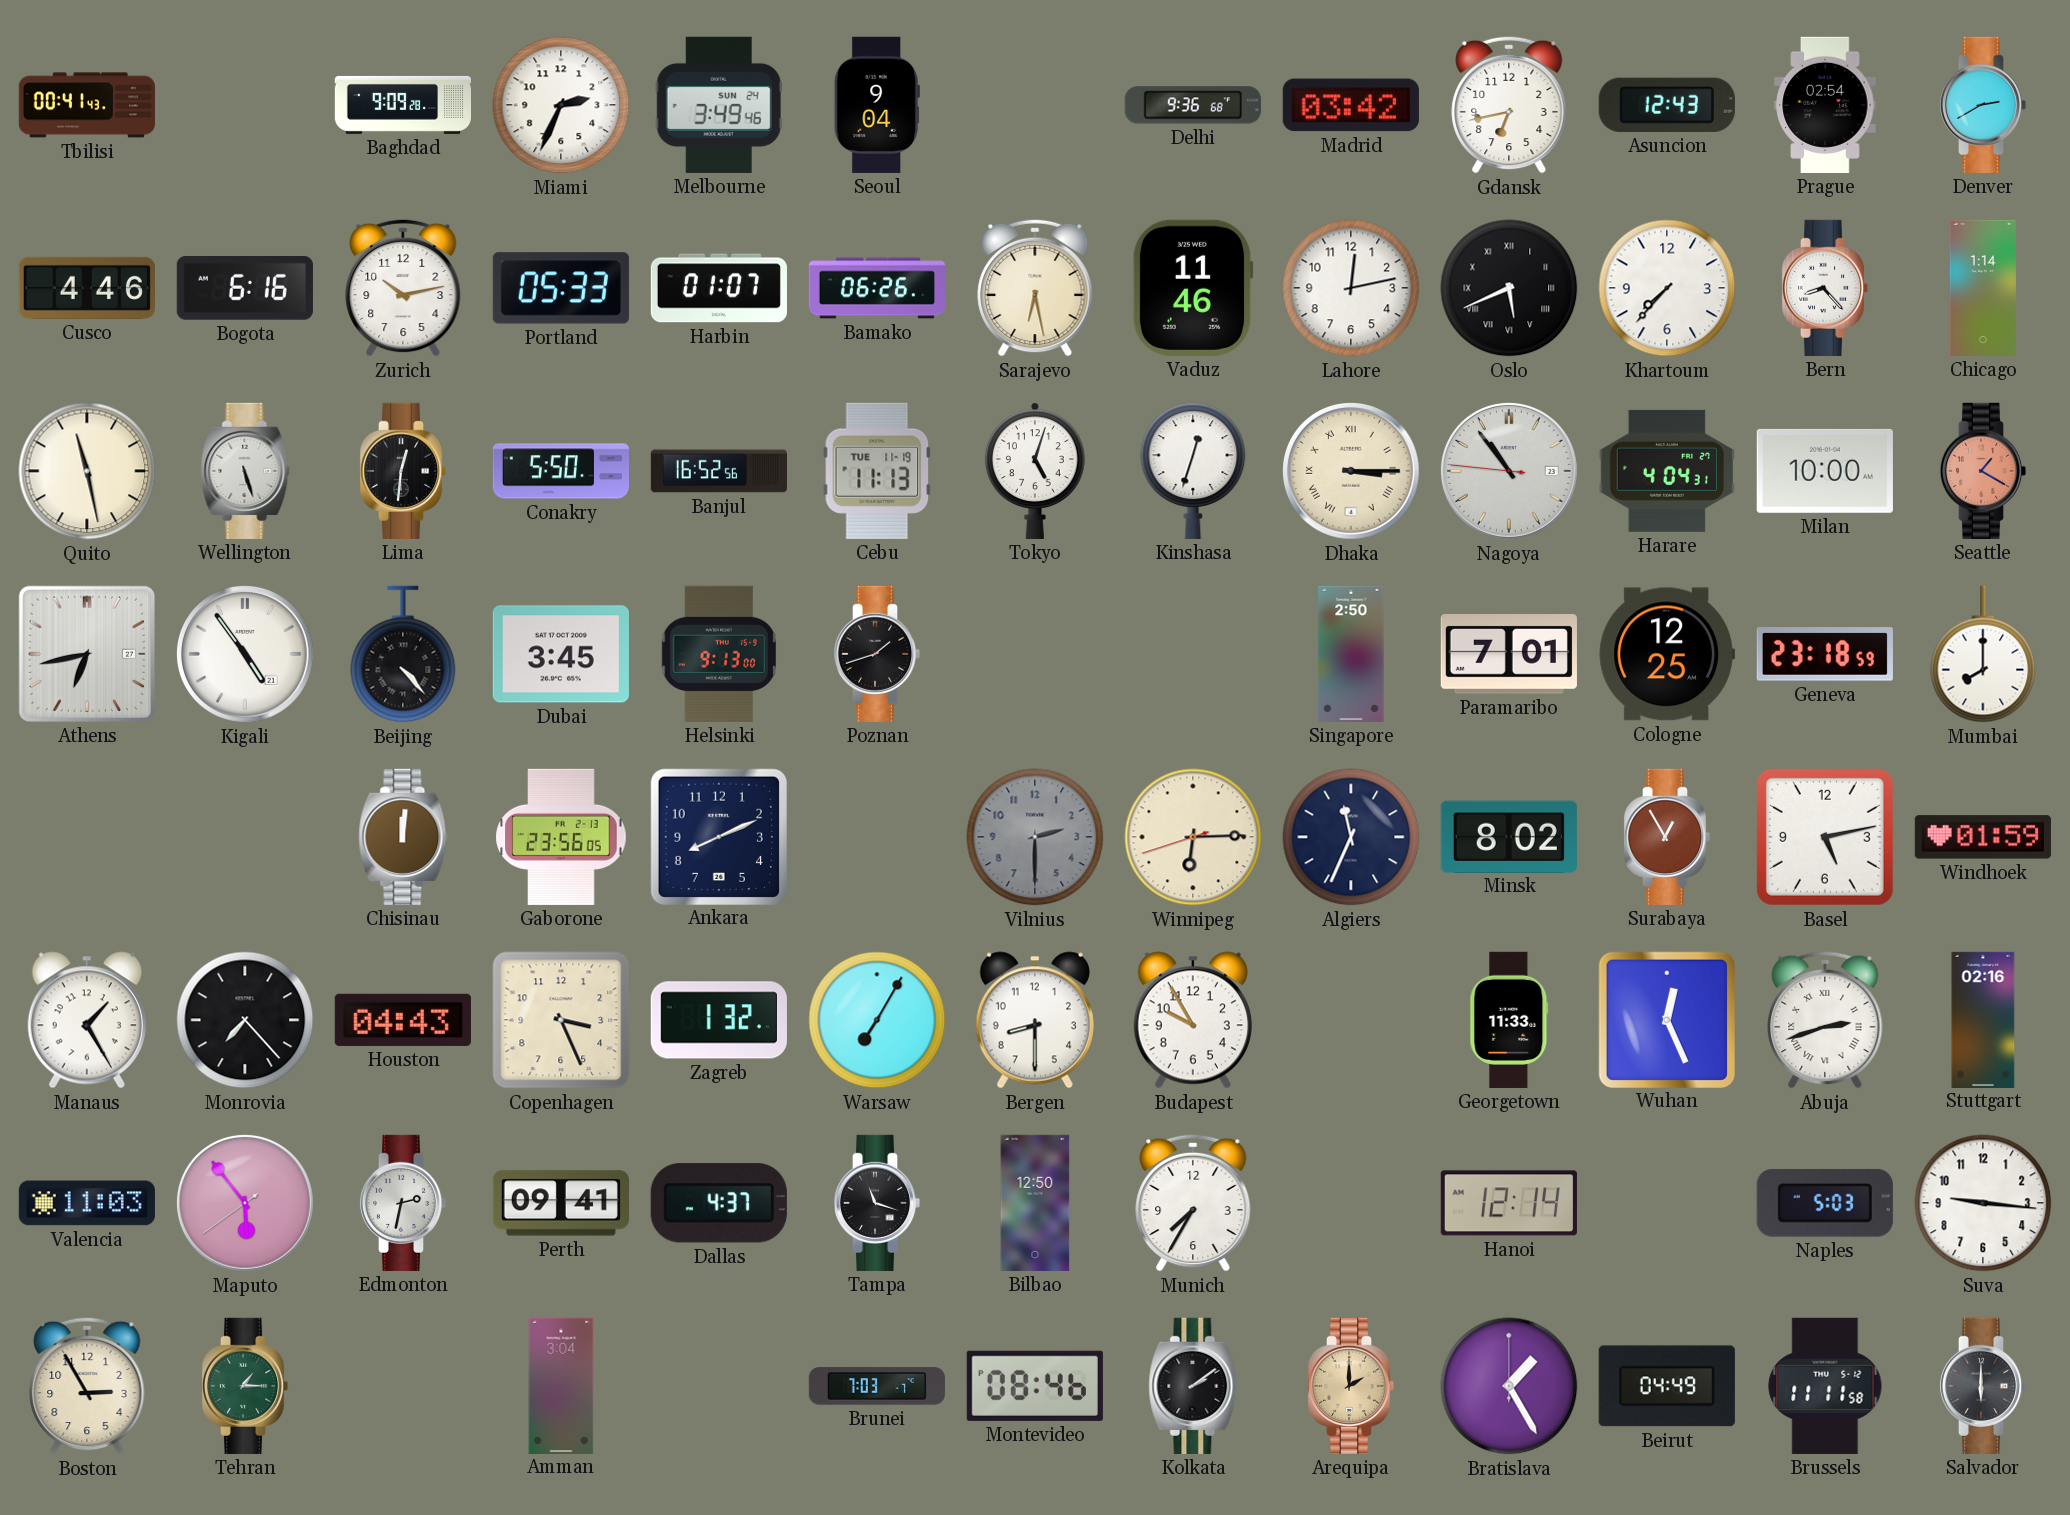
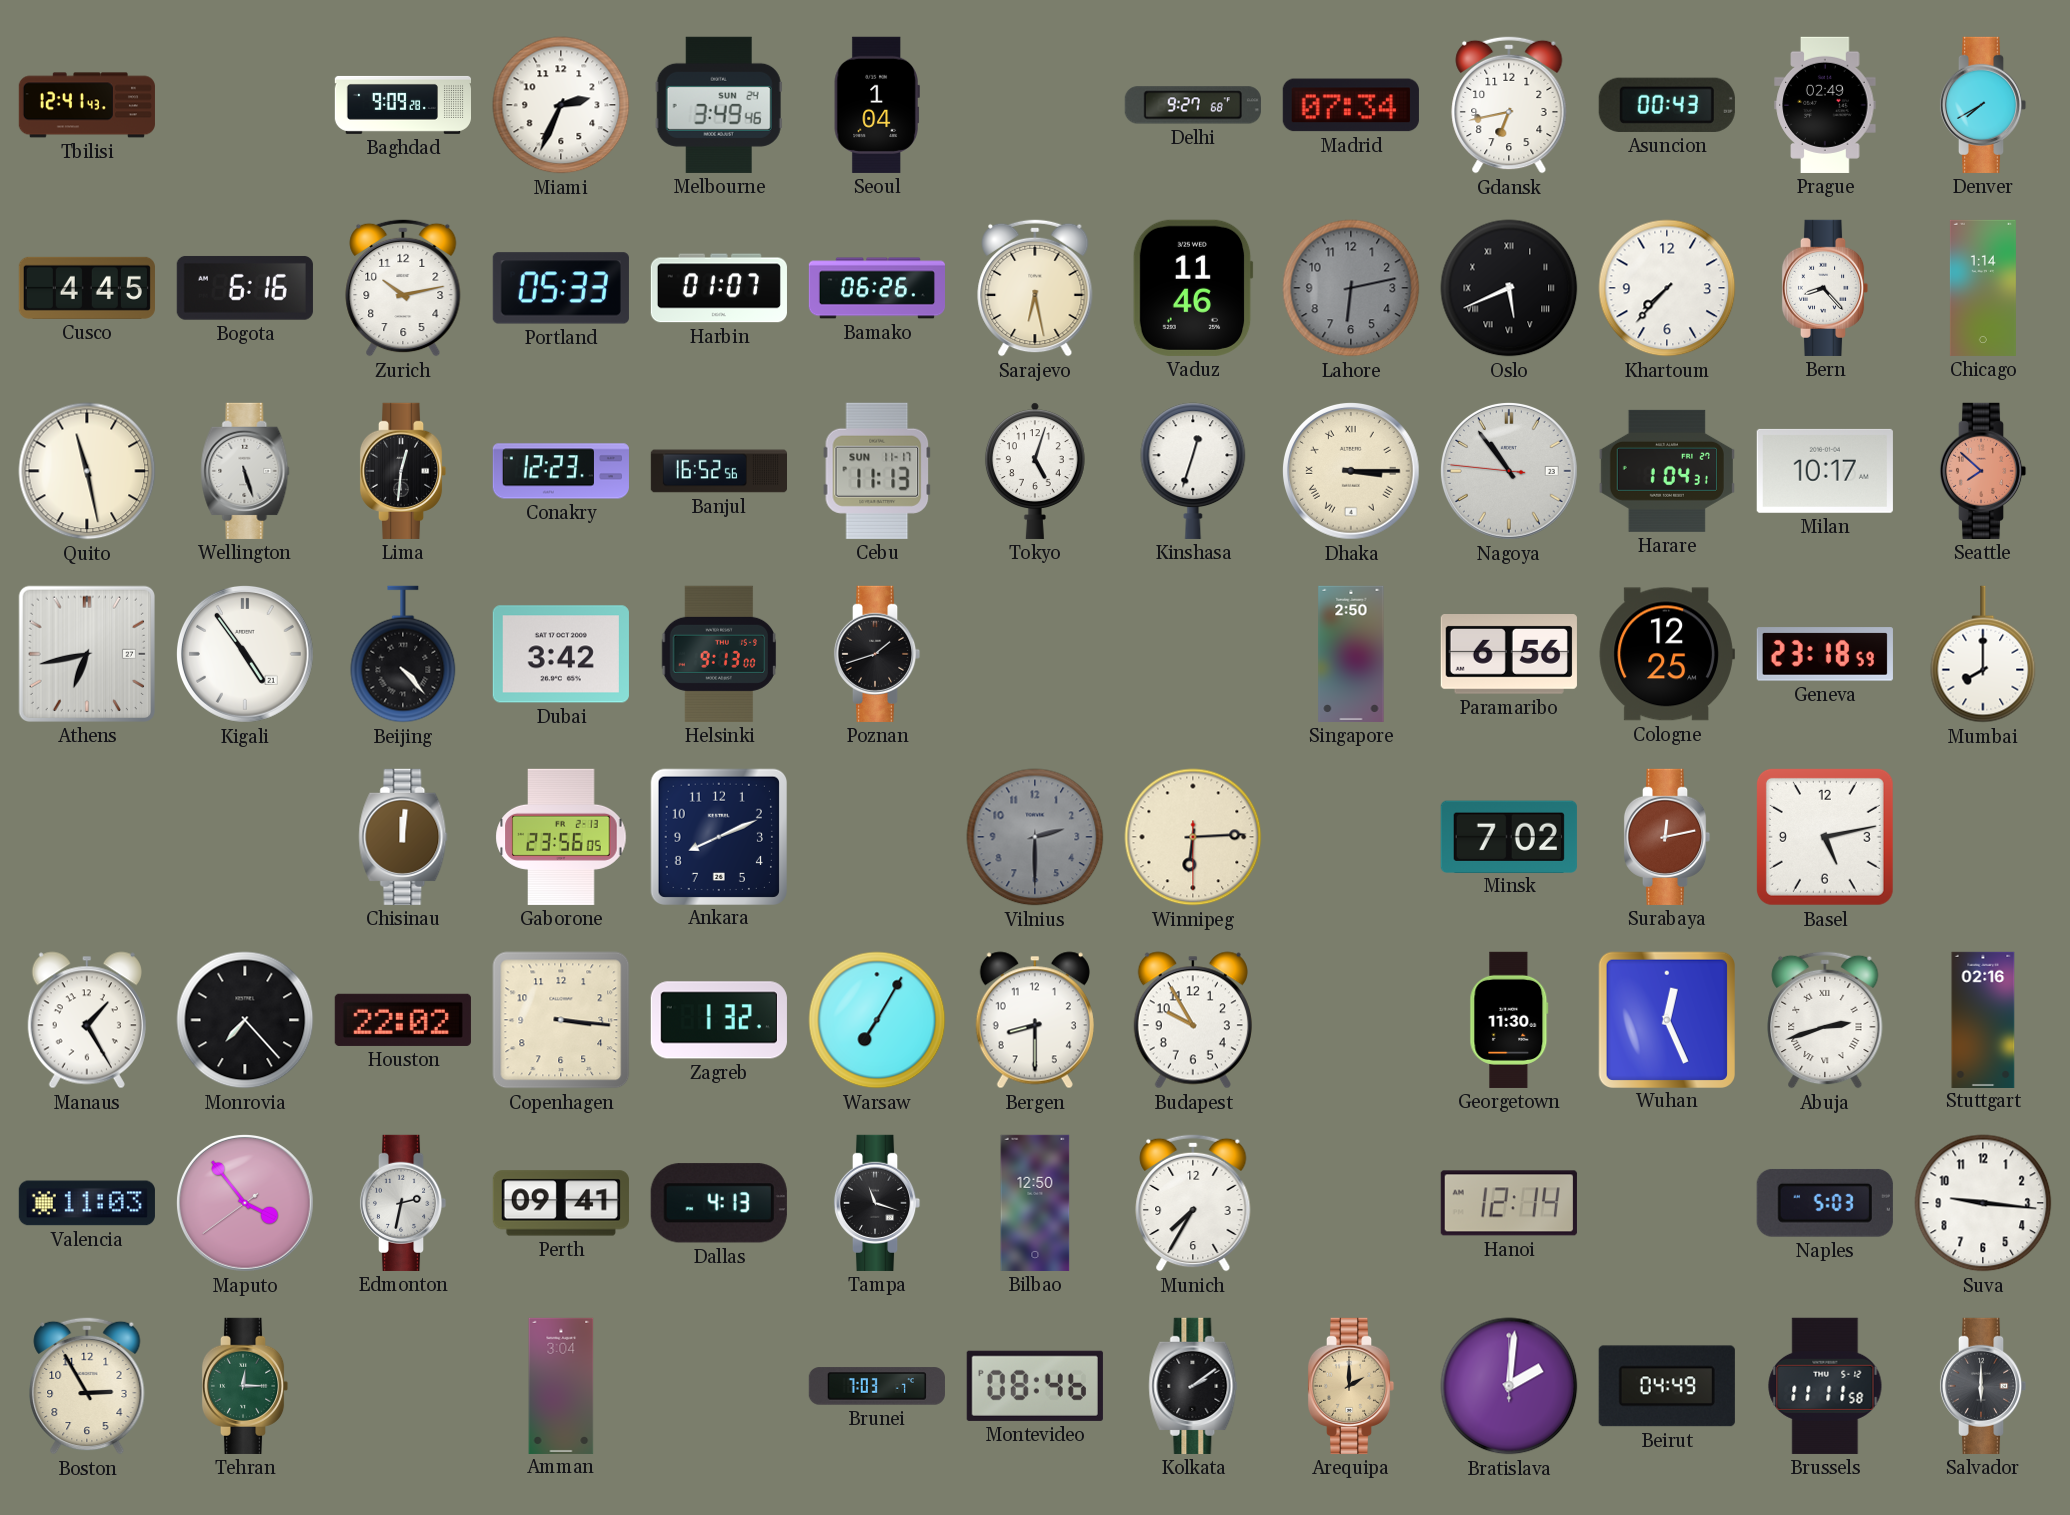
Tbilisi: 00:41 -> 12:41 (87, 105)
Seoul: 9:04 -> 1:04 (877, 105)
Delhi: 9:36 -> 9:27 (1193, 105)
Madrid: 03:42 -> 07:34 (1351, 105)
Asuncion: 12:43 -> 00:43 (1667, 105)
Prague: 02:54 -> 02:49 (1825, 105)
Denver: 2:40 -> 7:40 (1983, 105)
Cusco: 4:46 -> 4:45 (87, 288)
Lahore: 12:13 -> 6:13 (1351, 288)
Lahore dial: white -> grey (1351, 288)
Conakry: 5:50 -> 12:23 (561, 471)
Cebu date: TUE 11-19 -> SUN 11-17 (877, 471)
Harare: 4:04 -> 1:04 (1667, 471)
Milan: 10:00 -> 10:17 (1825, 471)
Seattle: 1:20 -> 7:52 (1983, 471)
Dubai: 3:45 -> 3:42 (561, 654)
Paramaribo: 7:01 -> 6:56 (1509, 655)
Winnipeg: 6:14:42 -> 6:14:30 (1193, 837)
Algiers: 11:34 -> none (1351, 837)
Minsk: 8:02 -> 7:02 (1509, 836)
Surabaya: 12:55 -> 12:13 (1667, 837)
Windhoek: 01:59 -> none (1983, 837)
Houston: 04:43 -> 22:02 (403, 1020)
Copenhagen: 3:26 -> 3:16 (561, 1020)
Georgetown: 11:33 -> 11:30 (1509, 1020)
Maputo: 5:53 -> 3:53 (246, 1204)
Dallas: 4:37 -> 4:13 (719, 1203)
Tehran: 1:15 -> 12:15 (245, 1386)
Bratislava: 1:25 -> 2:01 (1509, 1386)
